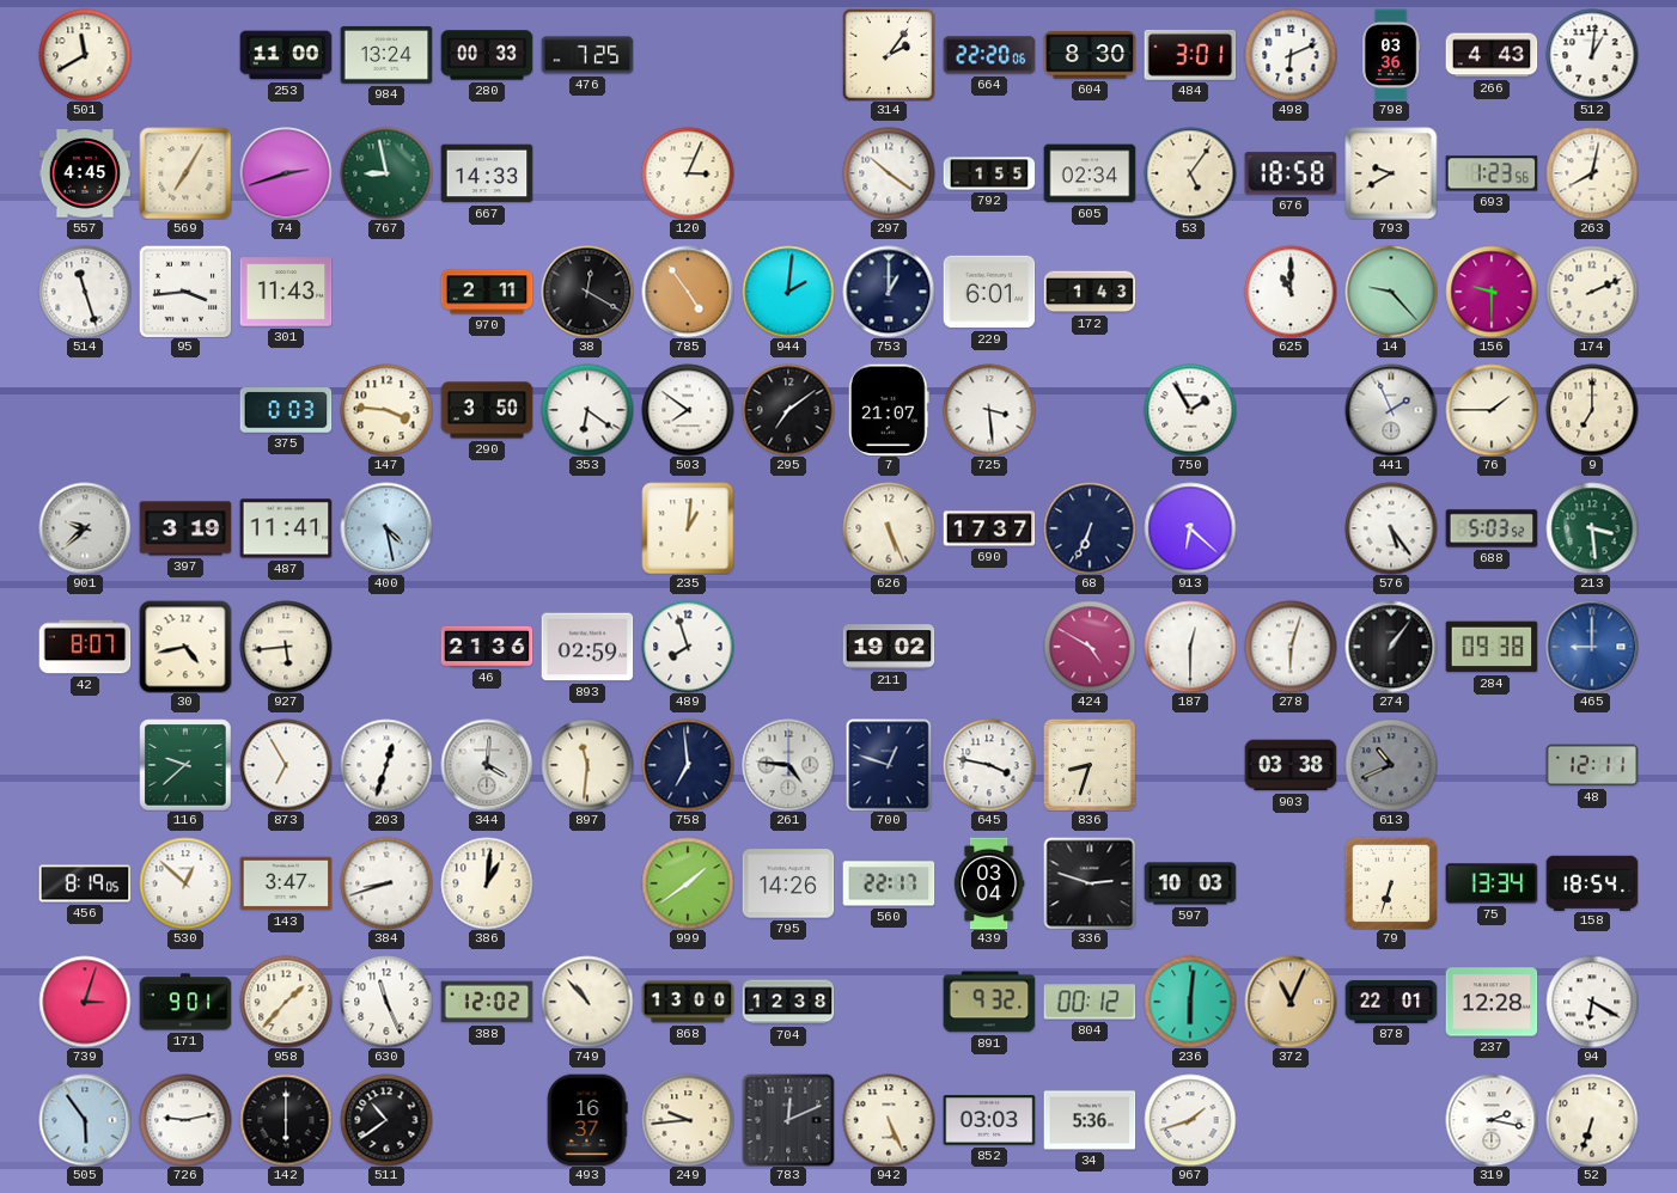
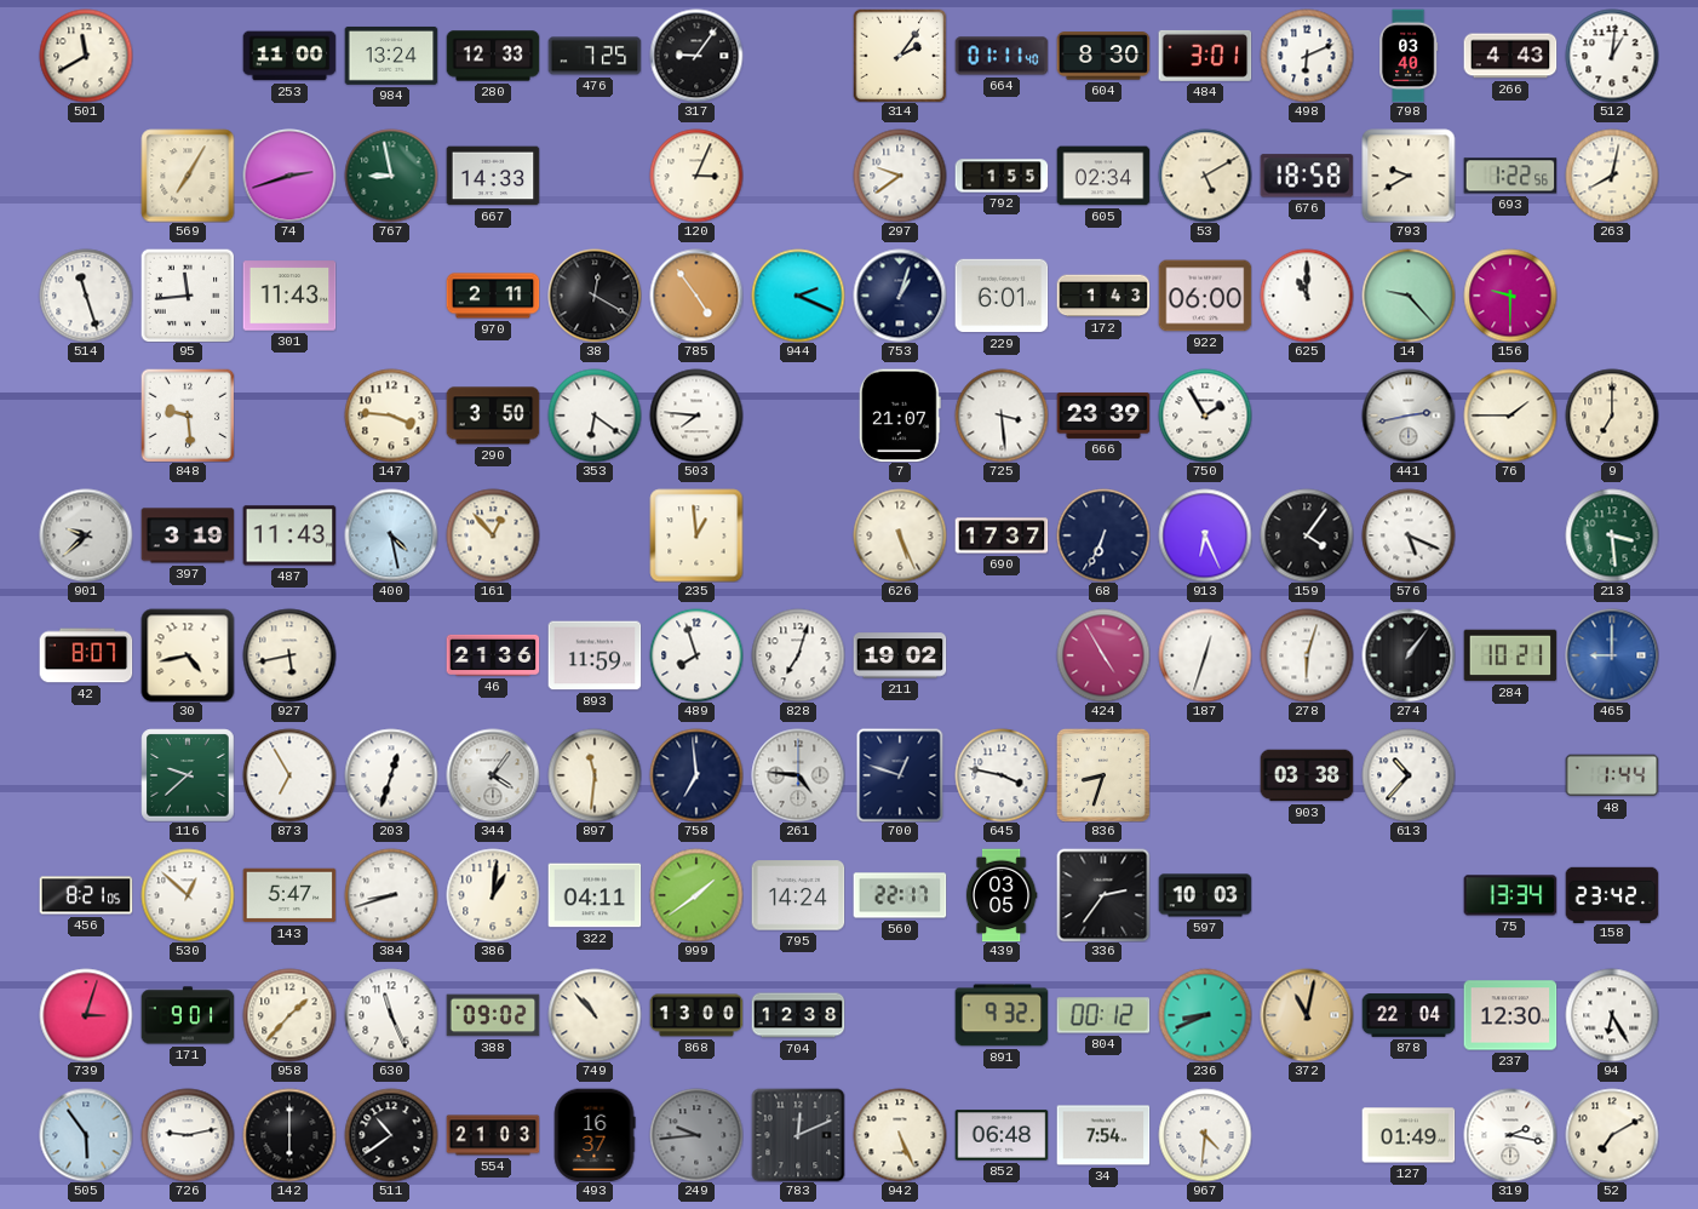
280: 00:33 -> 12:33 (493, 56)
317: none -> 9:06 (696, 56)
664: 22:20 -> 01:11 (1002, 56)
798: 03:36 -> 03:40 (1410, 56)
557: 4:45 -> none (85, 173)
297: 10:21 -> 9:39 (900, 176)
53: 5:06 -> 5:10 (1205, 176)
693: 1:23 -> 1:22 (1510, 176)
95: 3:44 -> 11:44 (188, 296)
944: 2:01 -> 2:19 (798, 296)
753: 1:00 -> 1:03 (900, 296)
922: none -> 06:00 (1205, 296)
174: 2:11 -> none (1592, 292)
848: none -> 9:29 (188, 416)
375: 0:03 -> none (286, 410)
503: 7:51 -> 7:46 (696, 416)
295: 7:09 -> none (788, 410)
666: none -> 23:39 (1103, 416)
441: 1:56 -> 2:43 (1409, 416)
487: 11:41 -> 11:43 (289, 535)
161: none -> 12:53 (493, 535)
235: 1:01 -> 12:59 (696, 535)
913: 6:22 -> 6:26 (1205, 535)
159: none -> 4:06 (1307, 535)
576: 5:24 -> 5:19 (1409, 535)
688: 5:03 -> none (1492, 528)
927: 5:44 -> 5:43 (289, 655)
893: 02:59 -> 11:59 (595, 655)
828: none -> 7:03 (798, 655)
424: 4:50 -> 4:55 (1103, 655)
187: 12:30 -> 12:33 (1205, 655)
284: 09:38 -> 10:21 (1510, 655)
344: 4:01 -> 4:06 (493, 775)
613: 10:41 -> 10:37 (1409, 775)
613 dial: grey -> white (1409, 775)
48: 12:11 -> 1:44 (1612, 775)
456: 8:19 -> 8:21 (86, 895)
143: 3:47 -> 5:47 (289, 895)
322: none -> 04:11 (595, 895)
795: 14:26 -> 14:24 (798, 895)
439: 03:04 -> 03:05 (1002, 895)
336: 2:48 -> 2:36 (1103, 895)
79: 6:33 -> none (1391, 883)
158: 18:54 -> 23:42 (1612, 894)
388: 12:02 -> 09:02 (493, 1015)
236: 6:01 -> 8:41 (1205, 1015)
372: 11:04 -> 11:02 (1307, 1015)
878: 22:01 -> 22:04 (1409, 1015)
237: 12:28 -> 12:30 (1510, 1015)
94: 6:20 -> 6:25 (1612, 1015)
554: none -> 21:03 (493, 1135)
249 dial: cream -> grey (696, 1135)
852: 03:03 -> 06:48 (1002, 1135)
34: 5:36 -> 7:54 (1103, 1135)
967: 1:42 -> 4:31 (1205, 1135)
127: none -> 01:49 (1409, 1135)
52: 6:33 -> 7:10 (1612, 1135)
